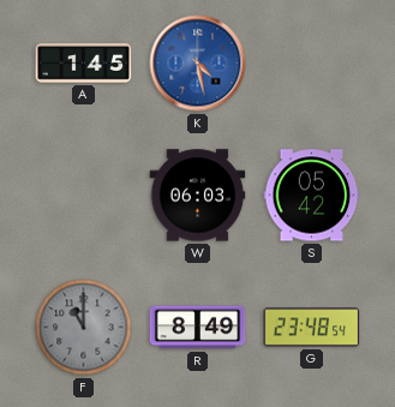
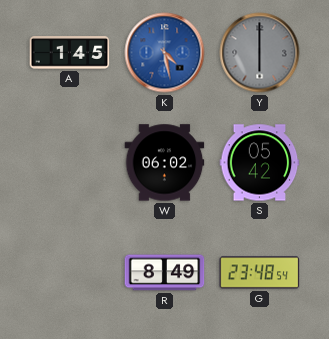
Y: none -> 6:00 (260, 53)
W: 06:03 -> 06:02 (165, 163)
F: 11:00 -> none (84, 328)
